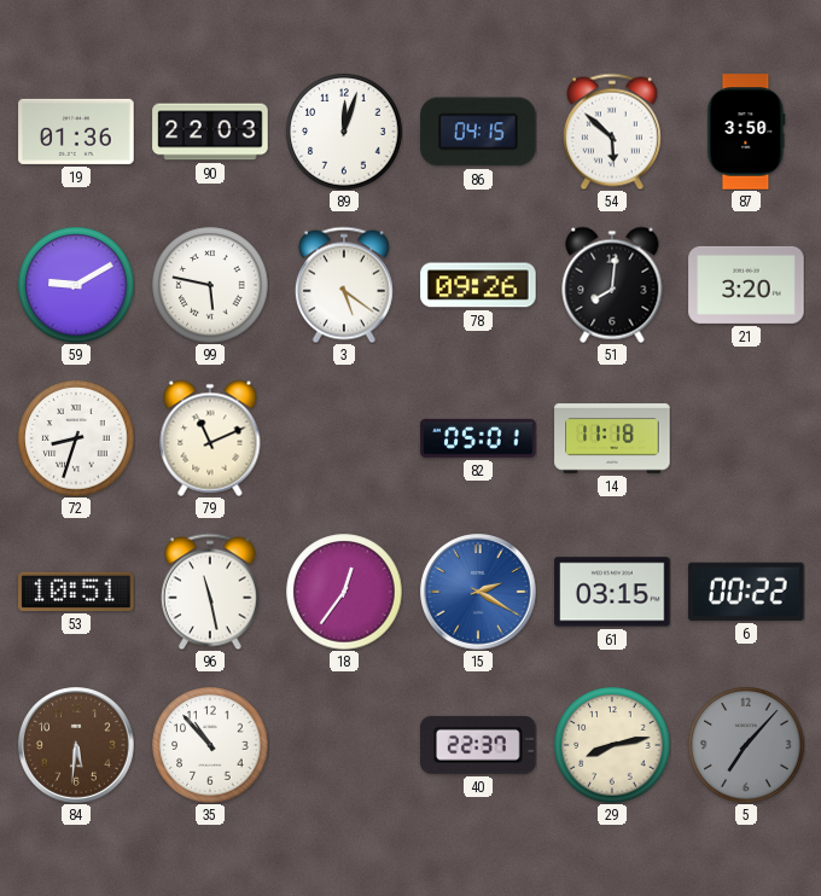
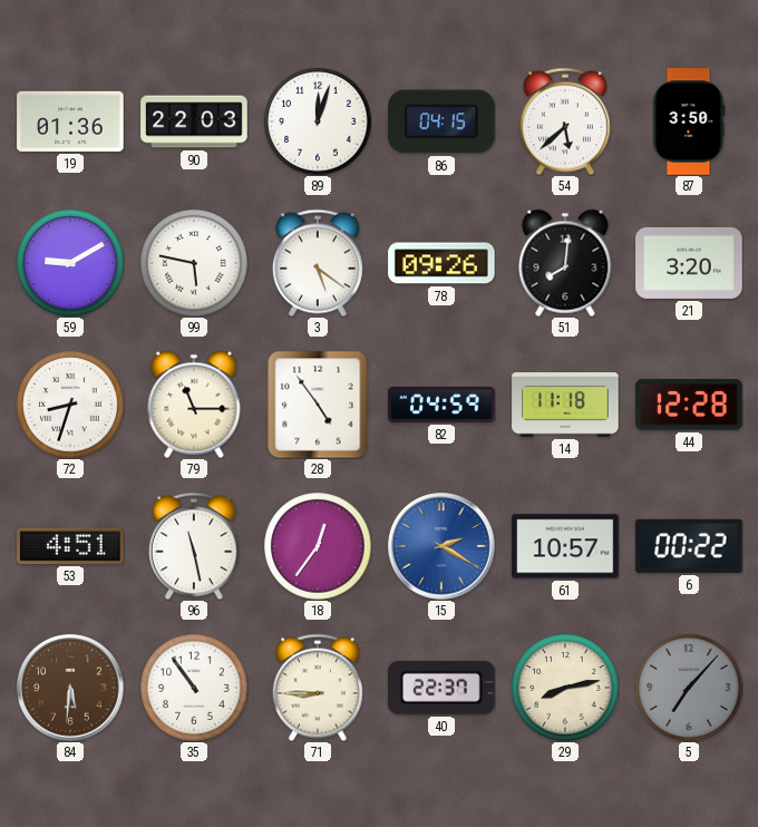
54: 5:52 -> 5:38 (565, 121)
79: 11:11 -> 11:15 (194, 405)
28: none -> 4:54 (318, 405)
82: 05:01 -> 04:59 (441, 405)
44: none -> 12:28 (689, 405)
53: 10:51 -> 4:51 (70, 546)
61: 03:15 -> 10:57 (565, 546)
35: 10:53 -> 10:54 (194, 688)
71: none -> 8:45 (318, 688)
